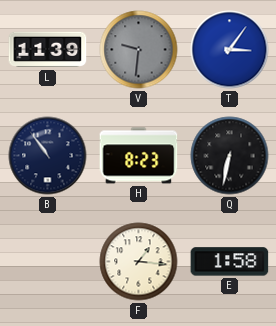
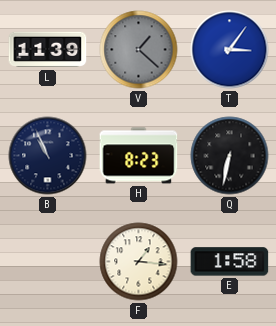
V: 9:31 -> 1:22 (139, 50)
B: 10:54 -> 10:56 (48, 156)
